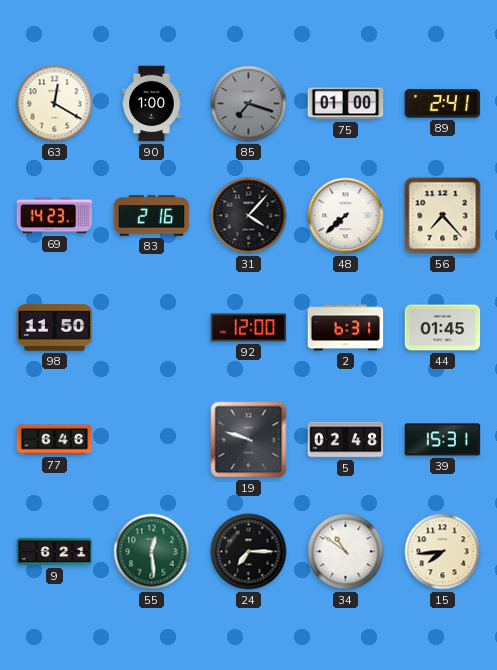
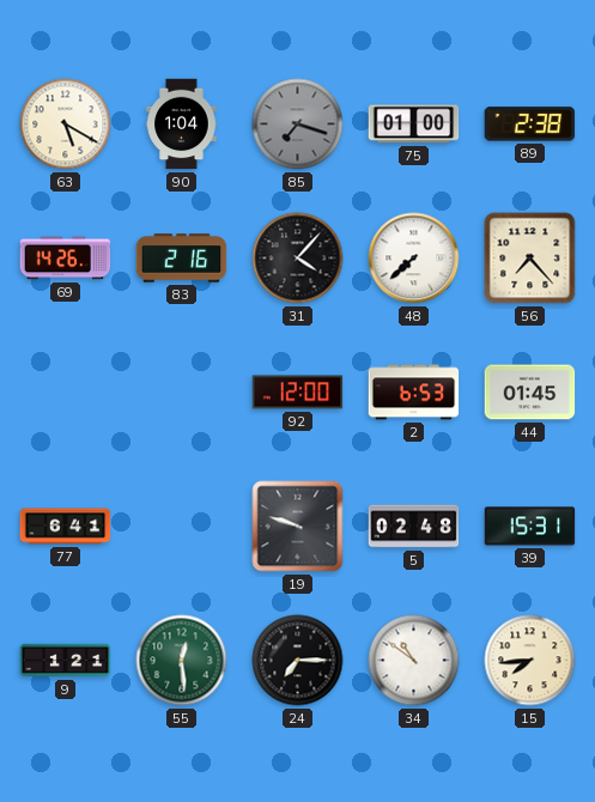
63: 12:20 -> 5:20 (66, 124)
90: 1:00 -> 1:04 (182, 124)
89: 2:41 -> 2:38 (530, 124)
69: 14:23 -> 14:26 (66, 259)
98: 11:50 -> none (55, 328)
2: 6:31 -> 6:53 (414, 393)
77: 6:46 -> 6:41 (66, 527)
9: 6:21 -> 1:21 (66, 661)
